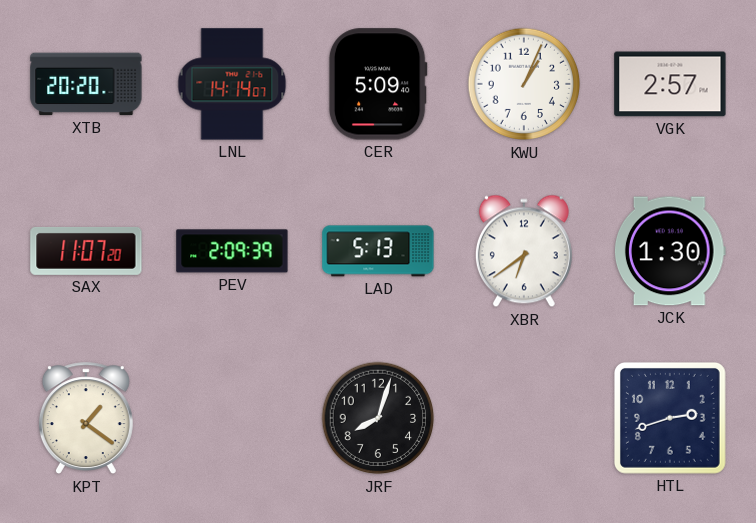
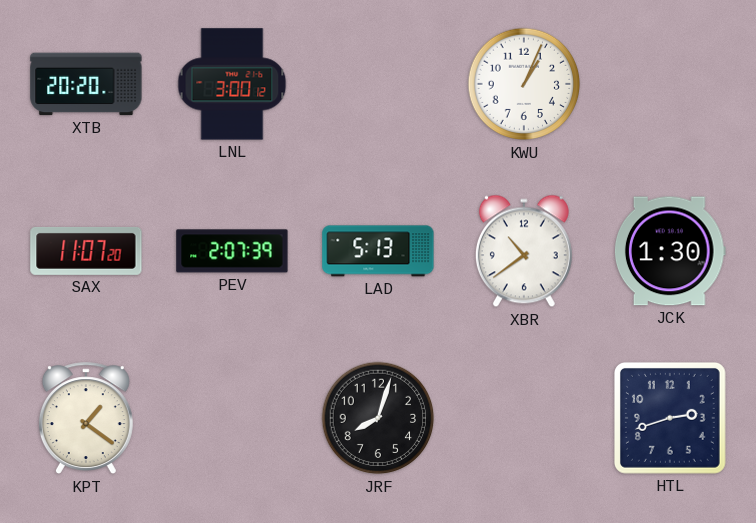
LNL: 14:14 -> 3:00 (232, 84)
CER: 5:09 -> none (378, 84)
VGK: 2:57 -> none (670, 84)
PEV: 2:09 -> 2:07 (232, 251)
XBR: 6:39 -> 10:39 (524, 251)
